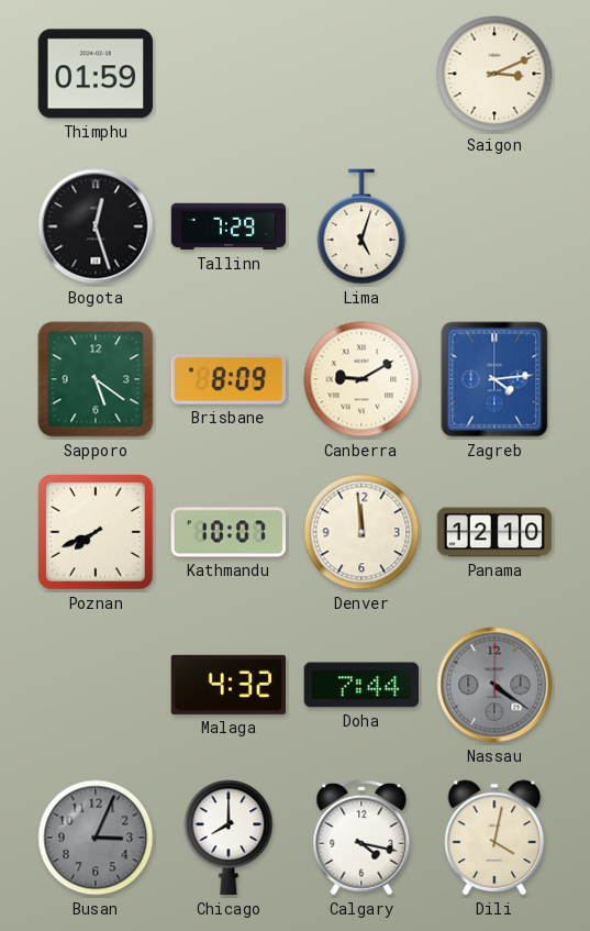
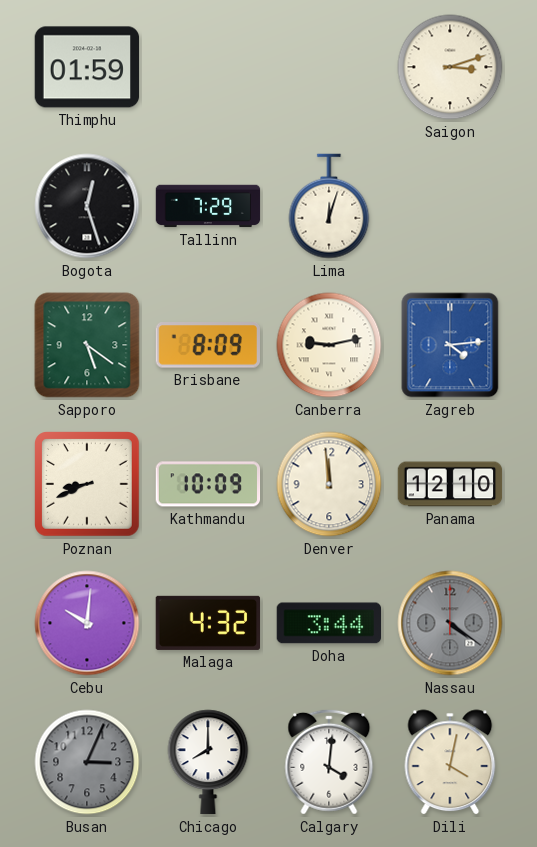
Saigon: 3:11 -> 3:12 (450, 67)
Lima: 5:03 -> 12:03 (329, 206)
Canberra: 9:10 -> 9:13 (329, 345)
Poznan: 7:41 -> 8:41 (88, 485)
Kathmandu: 10:07 -> 10:09 (208, 484)
Cebu: none -> 10:01 (87, 623)
Doha: 7:44 -> 3:44 (328, 623)
Calgary: 4:17 -> 4:01 (329, 762)
